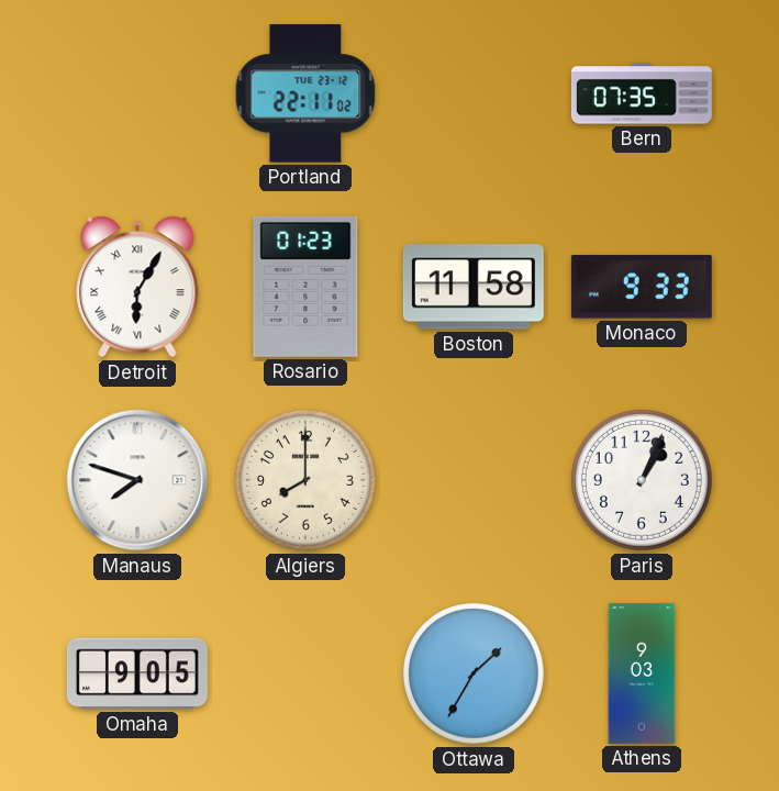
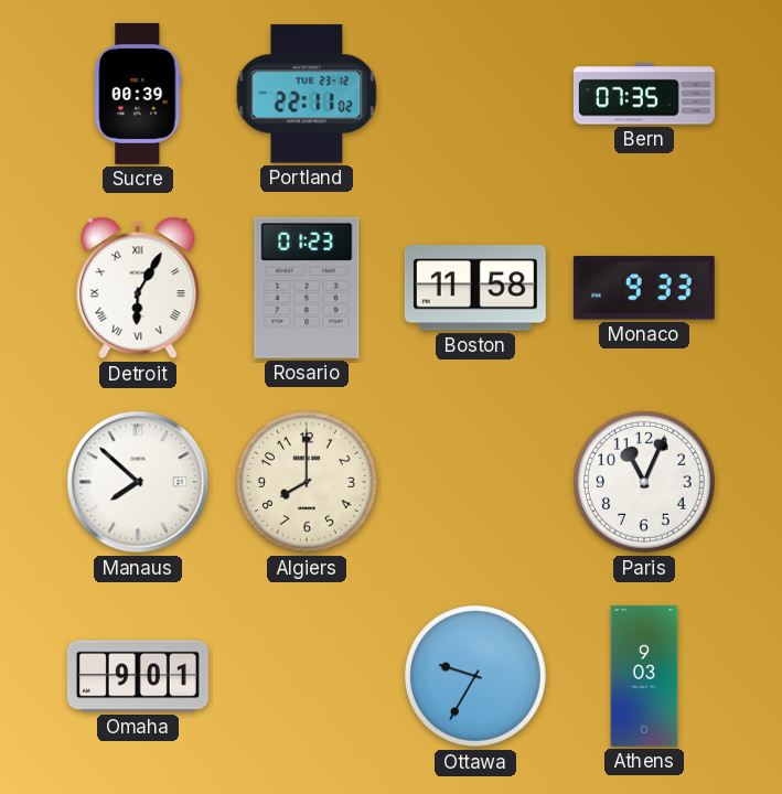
Sucre: none -> 00:39 (138, 94)
Manaus: 7:48 -> 7:52 (138, 482)
Paris: 1:04 -> 11:04 (644, 482)
Omaha: 9:05 -> 9:01 (138, 676)
Ottawa: 1:35 -> 9:35 (475, 676)
